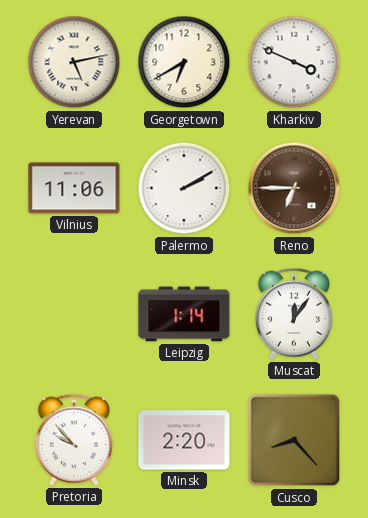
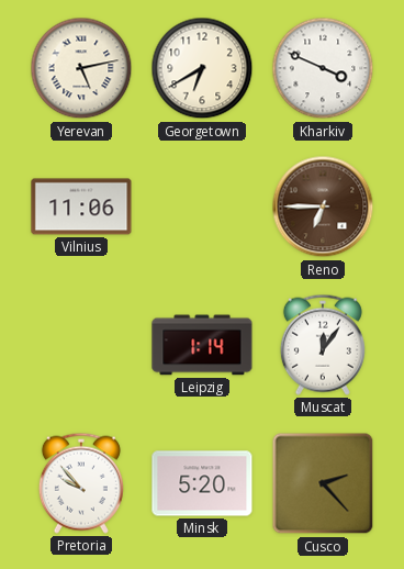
Palermo: 2:10 -> none (184, 188)
Minsk: 2:20 -> 5:20 (202, 483)
Cusco: 8:23 -> 2:23 (323, 483)
